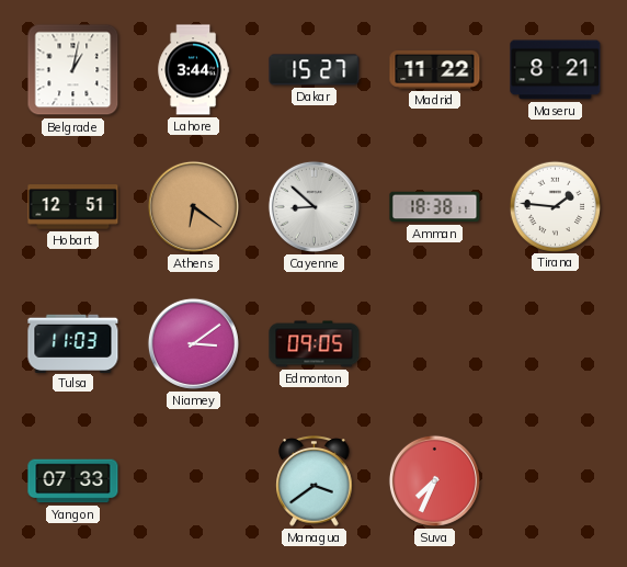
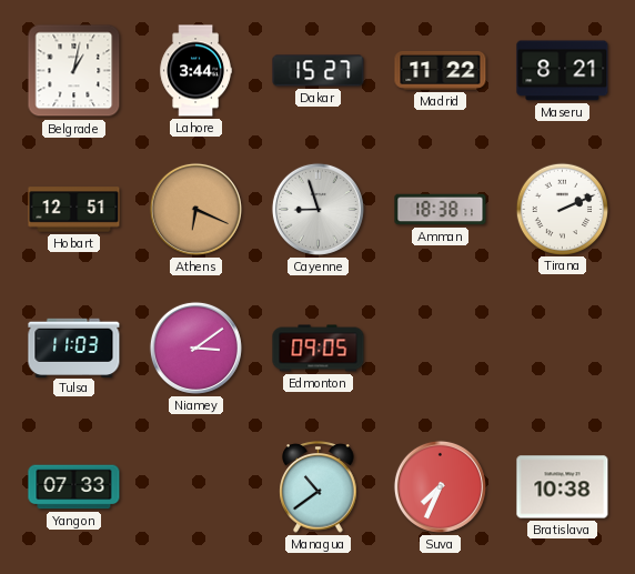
Athens: 6:21 -> 6:19 (195, 209)
Cayenne: 8:52 -> 8:57 (317, 209)
Tirana: 1:46 -> 2:11 (562, 209)
Managua: 3:39 -> 10:39 (319, 487)
Bratislava: none -> 10:38 (563, 487)
